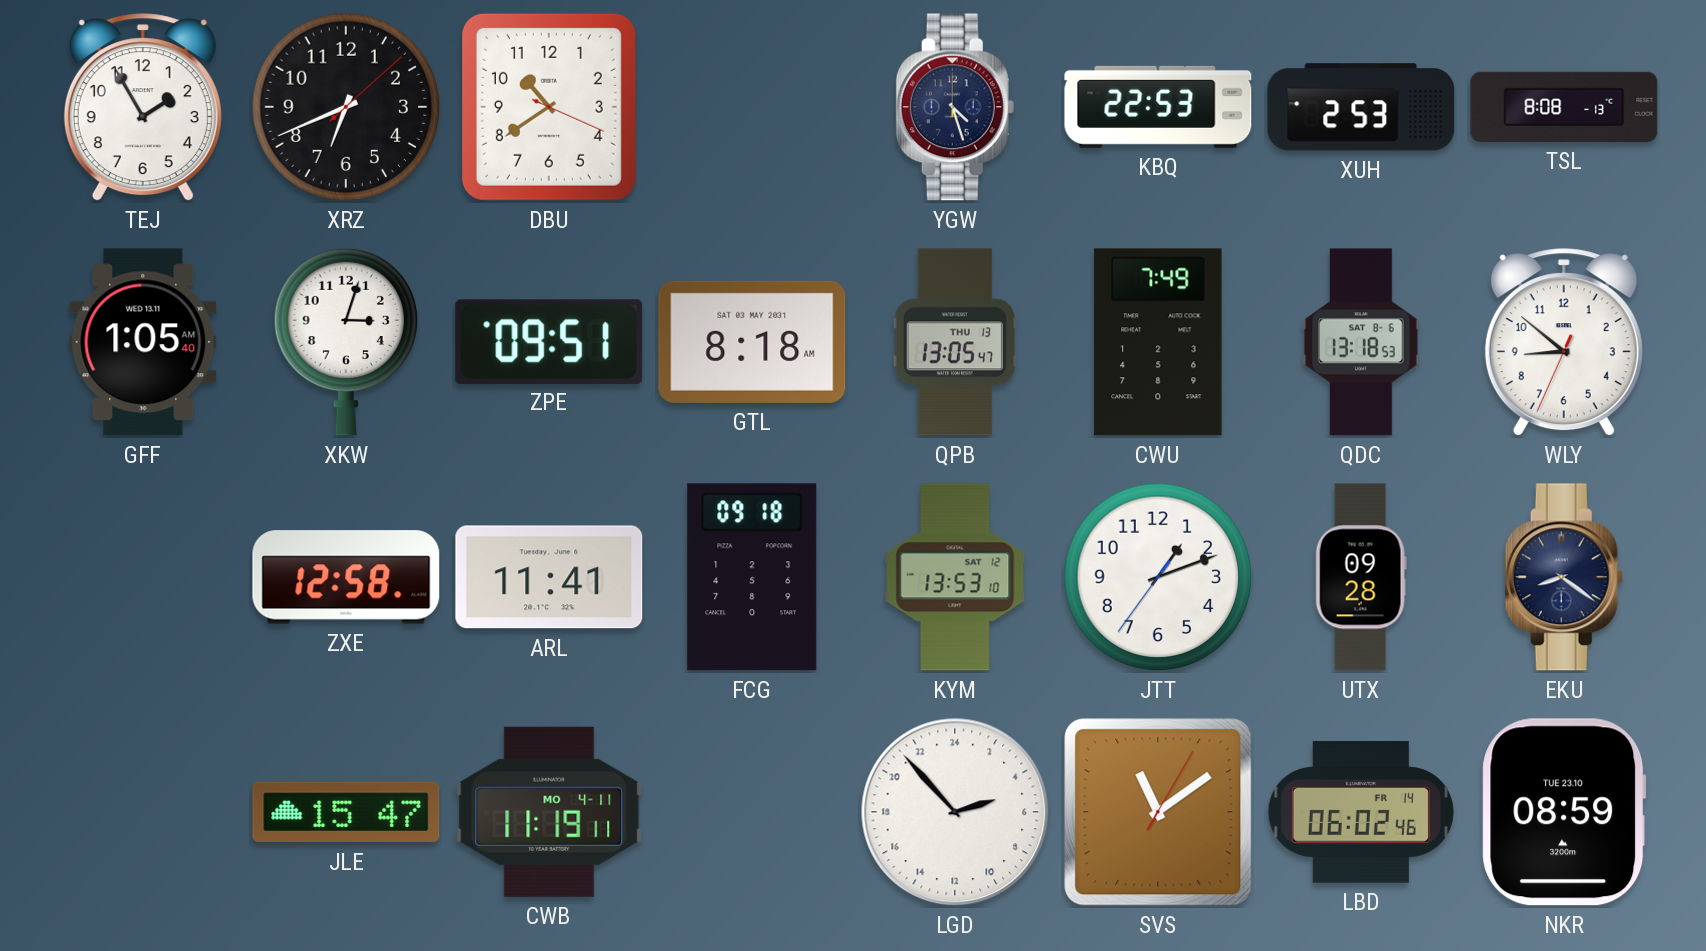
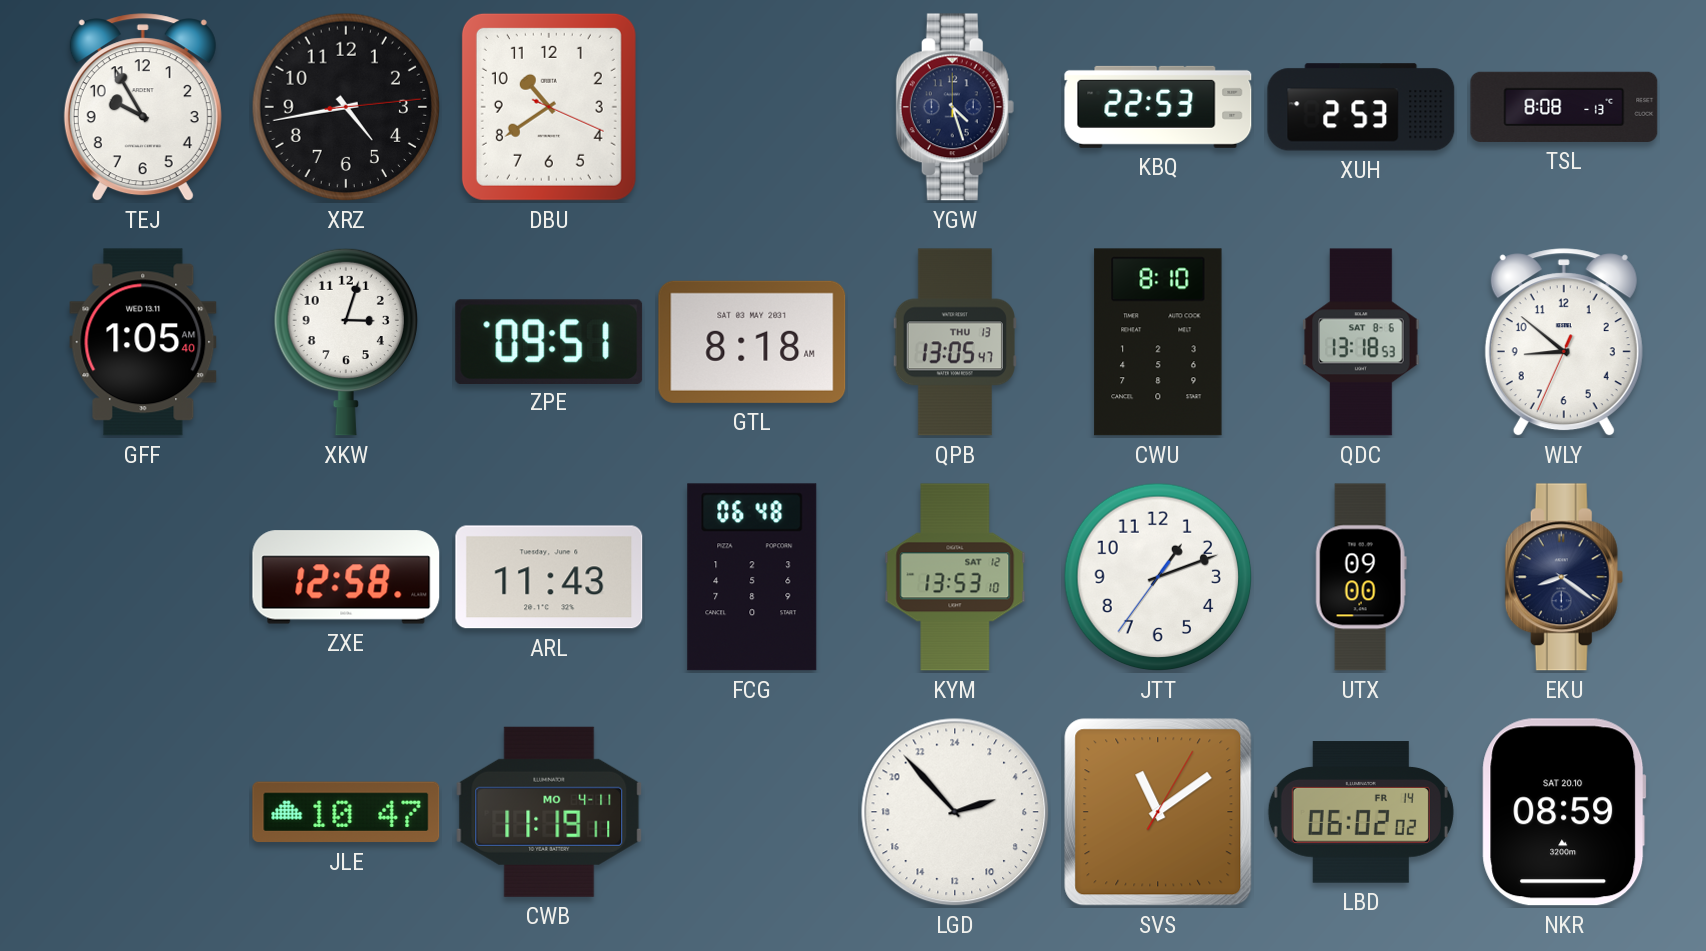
TEJ: 1:55 -> 9:55 (143, 108)
XRZ: 6:41 -> 4:43 (346, 107)
CWU: 7:49 -> 8:10 (1158, 342)
ARL: 11:41 -> 11:43 (549, 577)
FCG: 09:18 -> 06:48 (752, 577)
UTX: 09:28 -> 09:00 (1361, 577)
JLE: 15:47 -> 10:47 (346, 812)
LBD: 06:02:46 -> 06:02:02 (1361, 812)
NKR date: TUE 23.10 -> SAT 20.10 (1564, 812)
